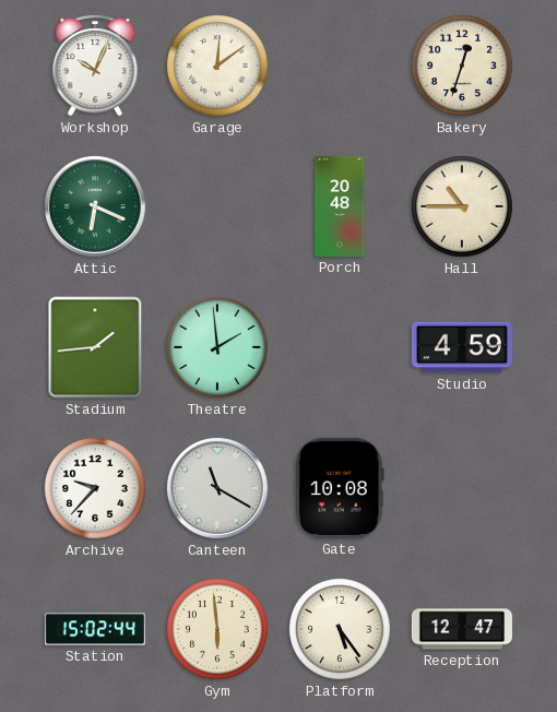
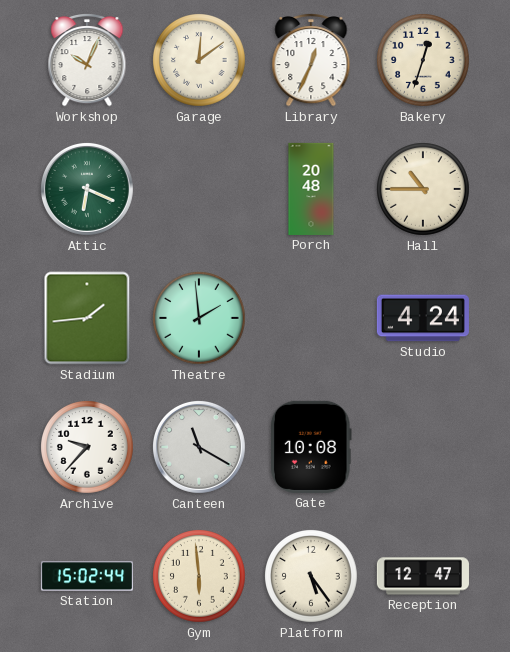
Library: none -> 12:34 (311, 61)
Studio: 4:59 -> 4:24 (423, 318)
